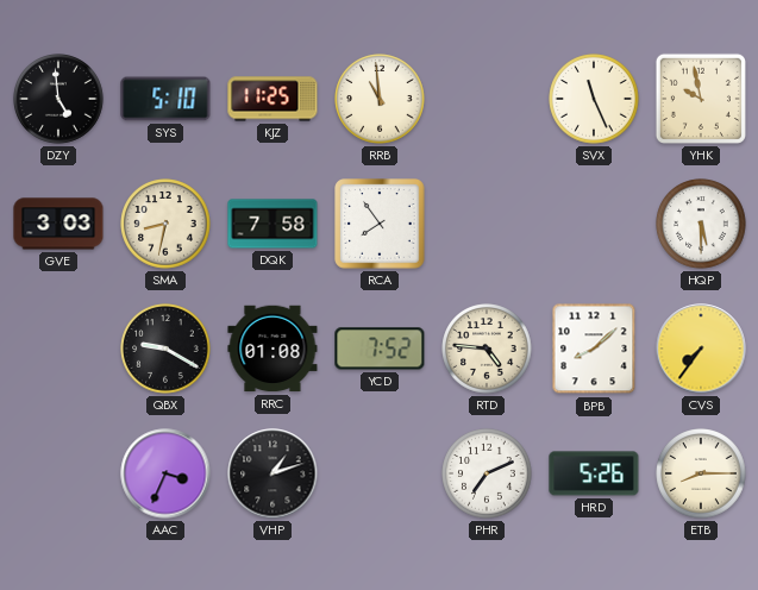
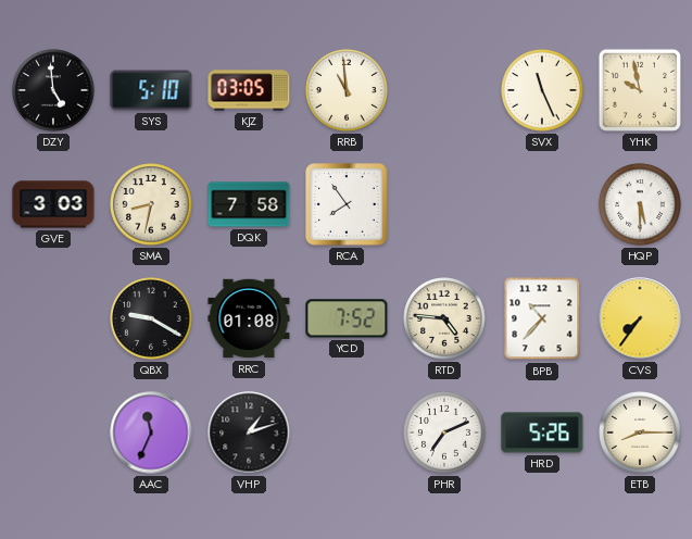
KJZ: 11:25 -> 03:05 (249, 90)
BPB: 8:08 -> 10:37 (542, 318)
AAC: 3:34 -> 11:34 (151, 433)
